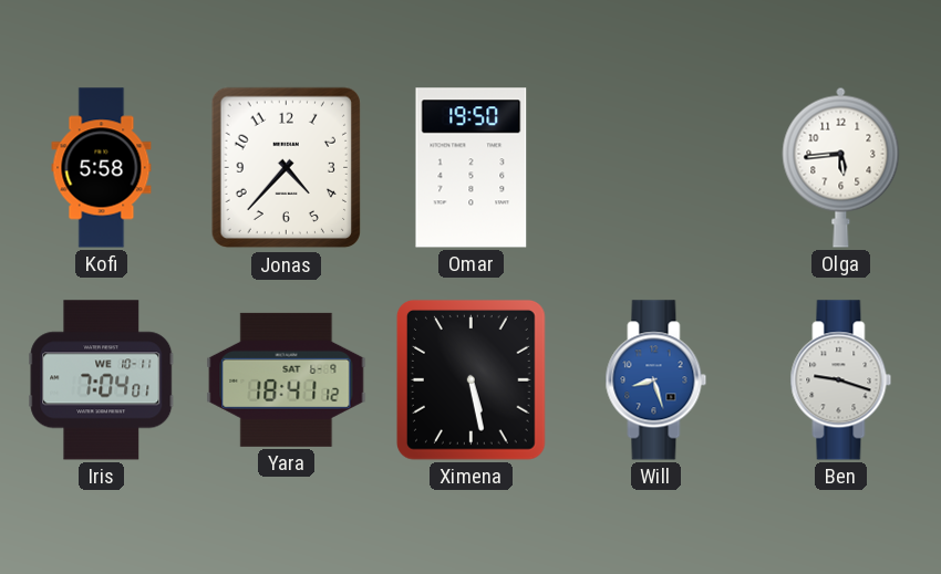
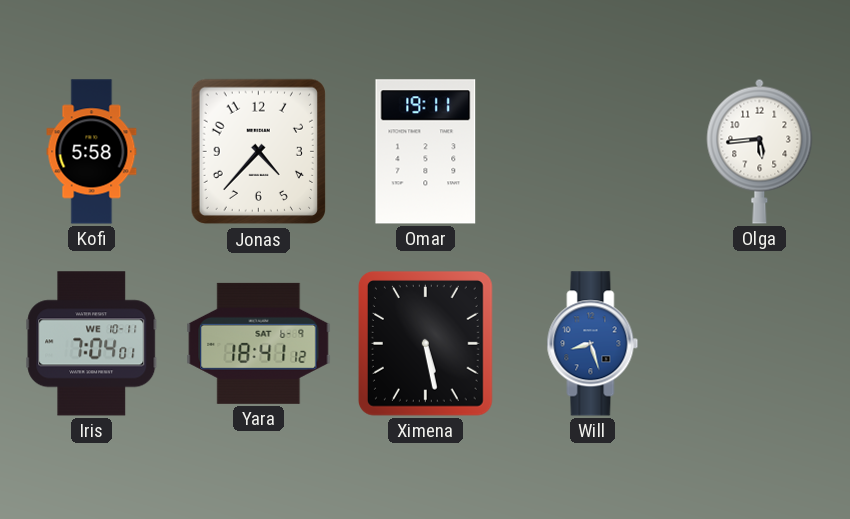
Omar: 19:50 -> 19:11 (426, 152)
Ben: 9:18 -> none (841, 380)
